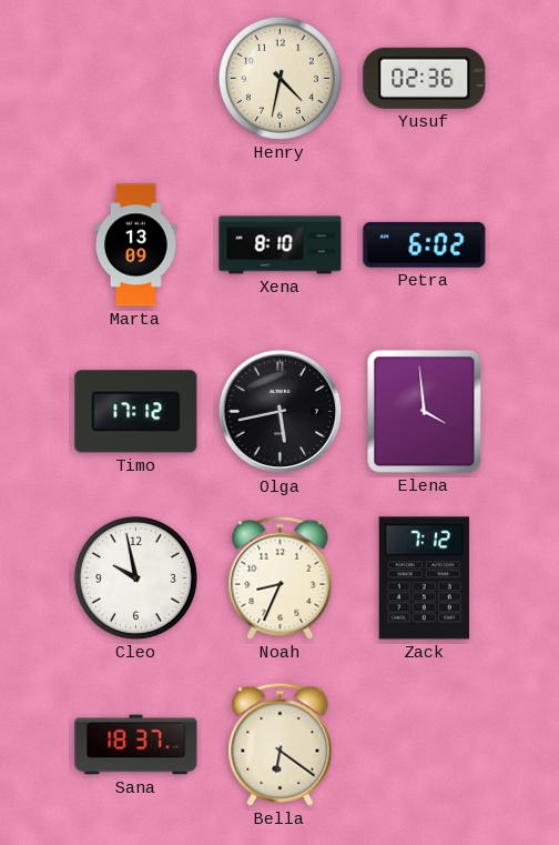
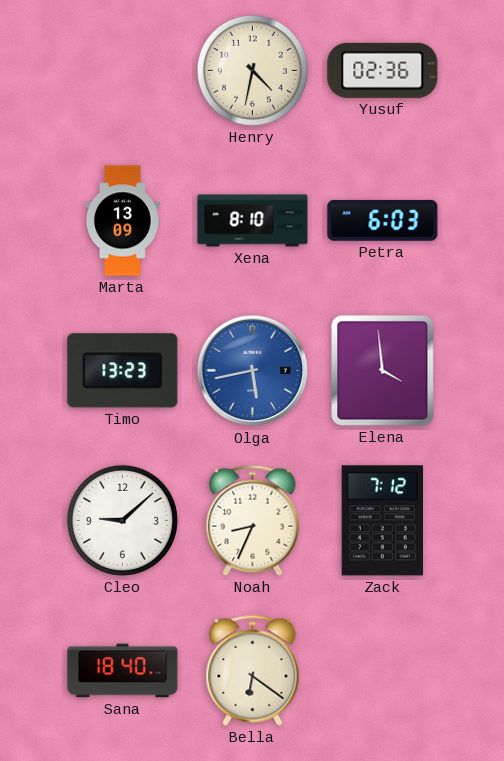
Petra: 6:02 -> 6:03 (383, 220)
Timo: 17:12 -> 13:23 (123, 371)
Olga dial: black -> blue (253, 371)
Cleo: 9:58 -> 9:08 (122, 520)
Sana: 18:37 -> 18:40 (123, 671)
